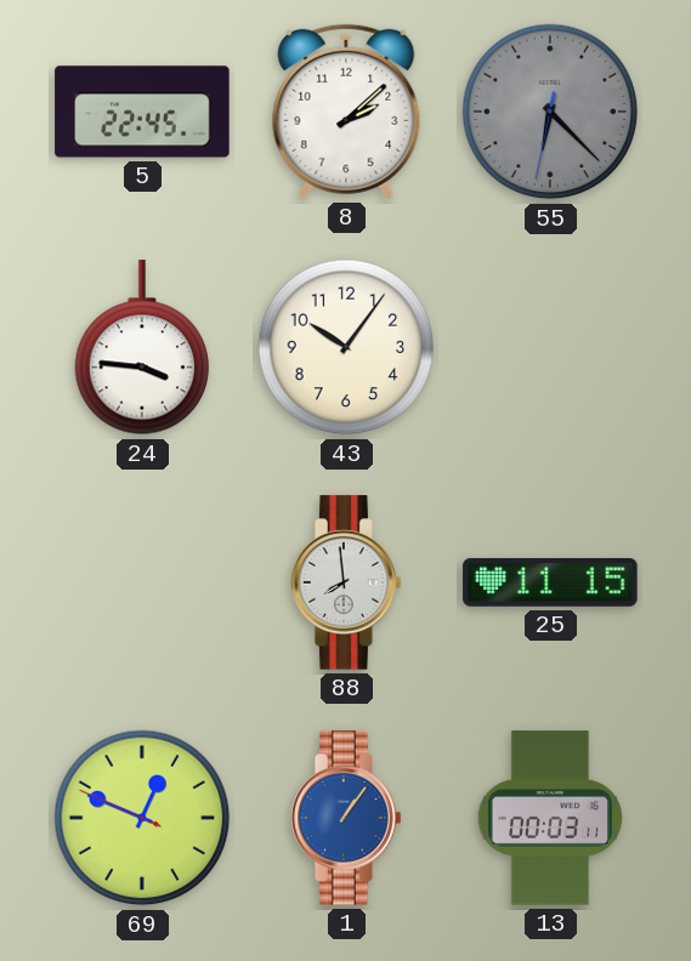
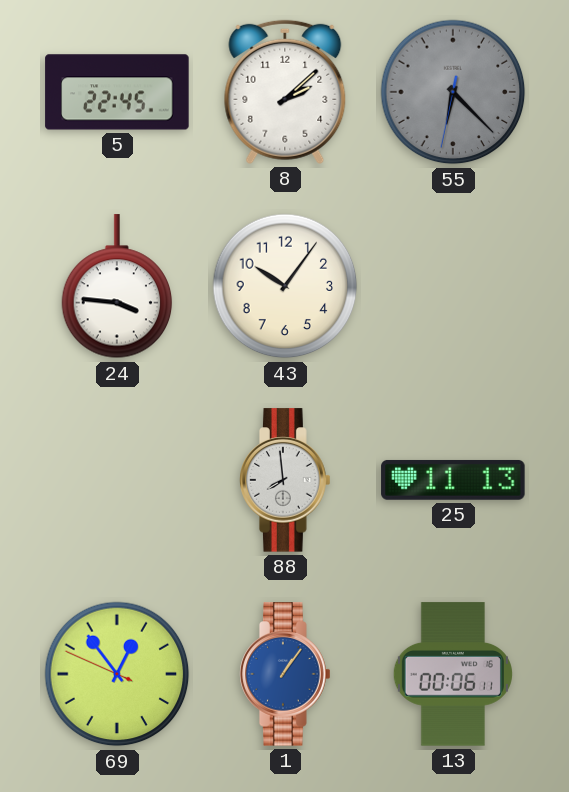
25: 11:15 -> 11:13 (453, 480)
69: 12:48 -> 12:53 (117, 674)
13: 00:03 -> 00:06 (453, 674)
